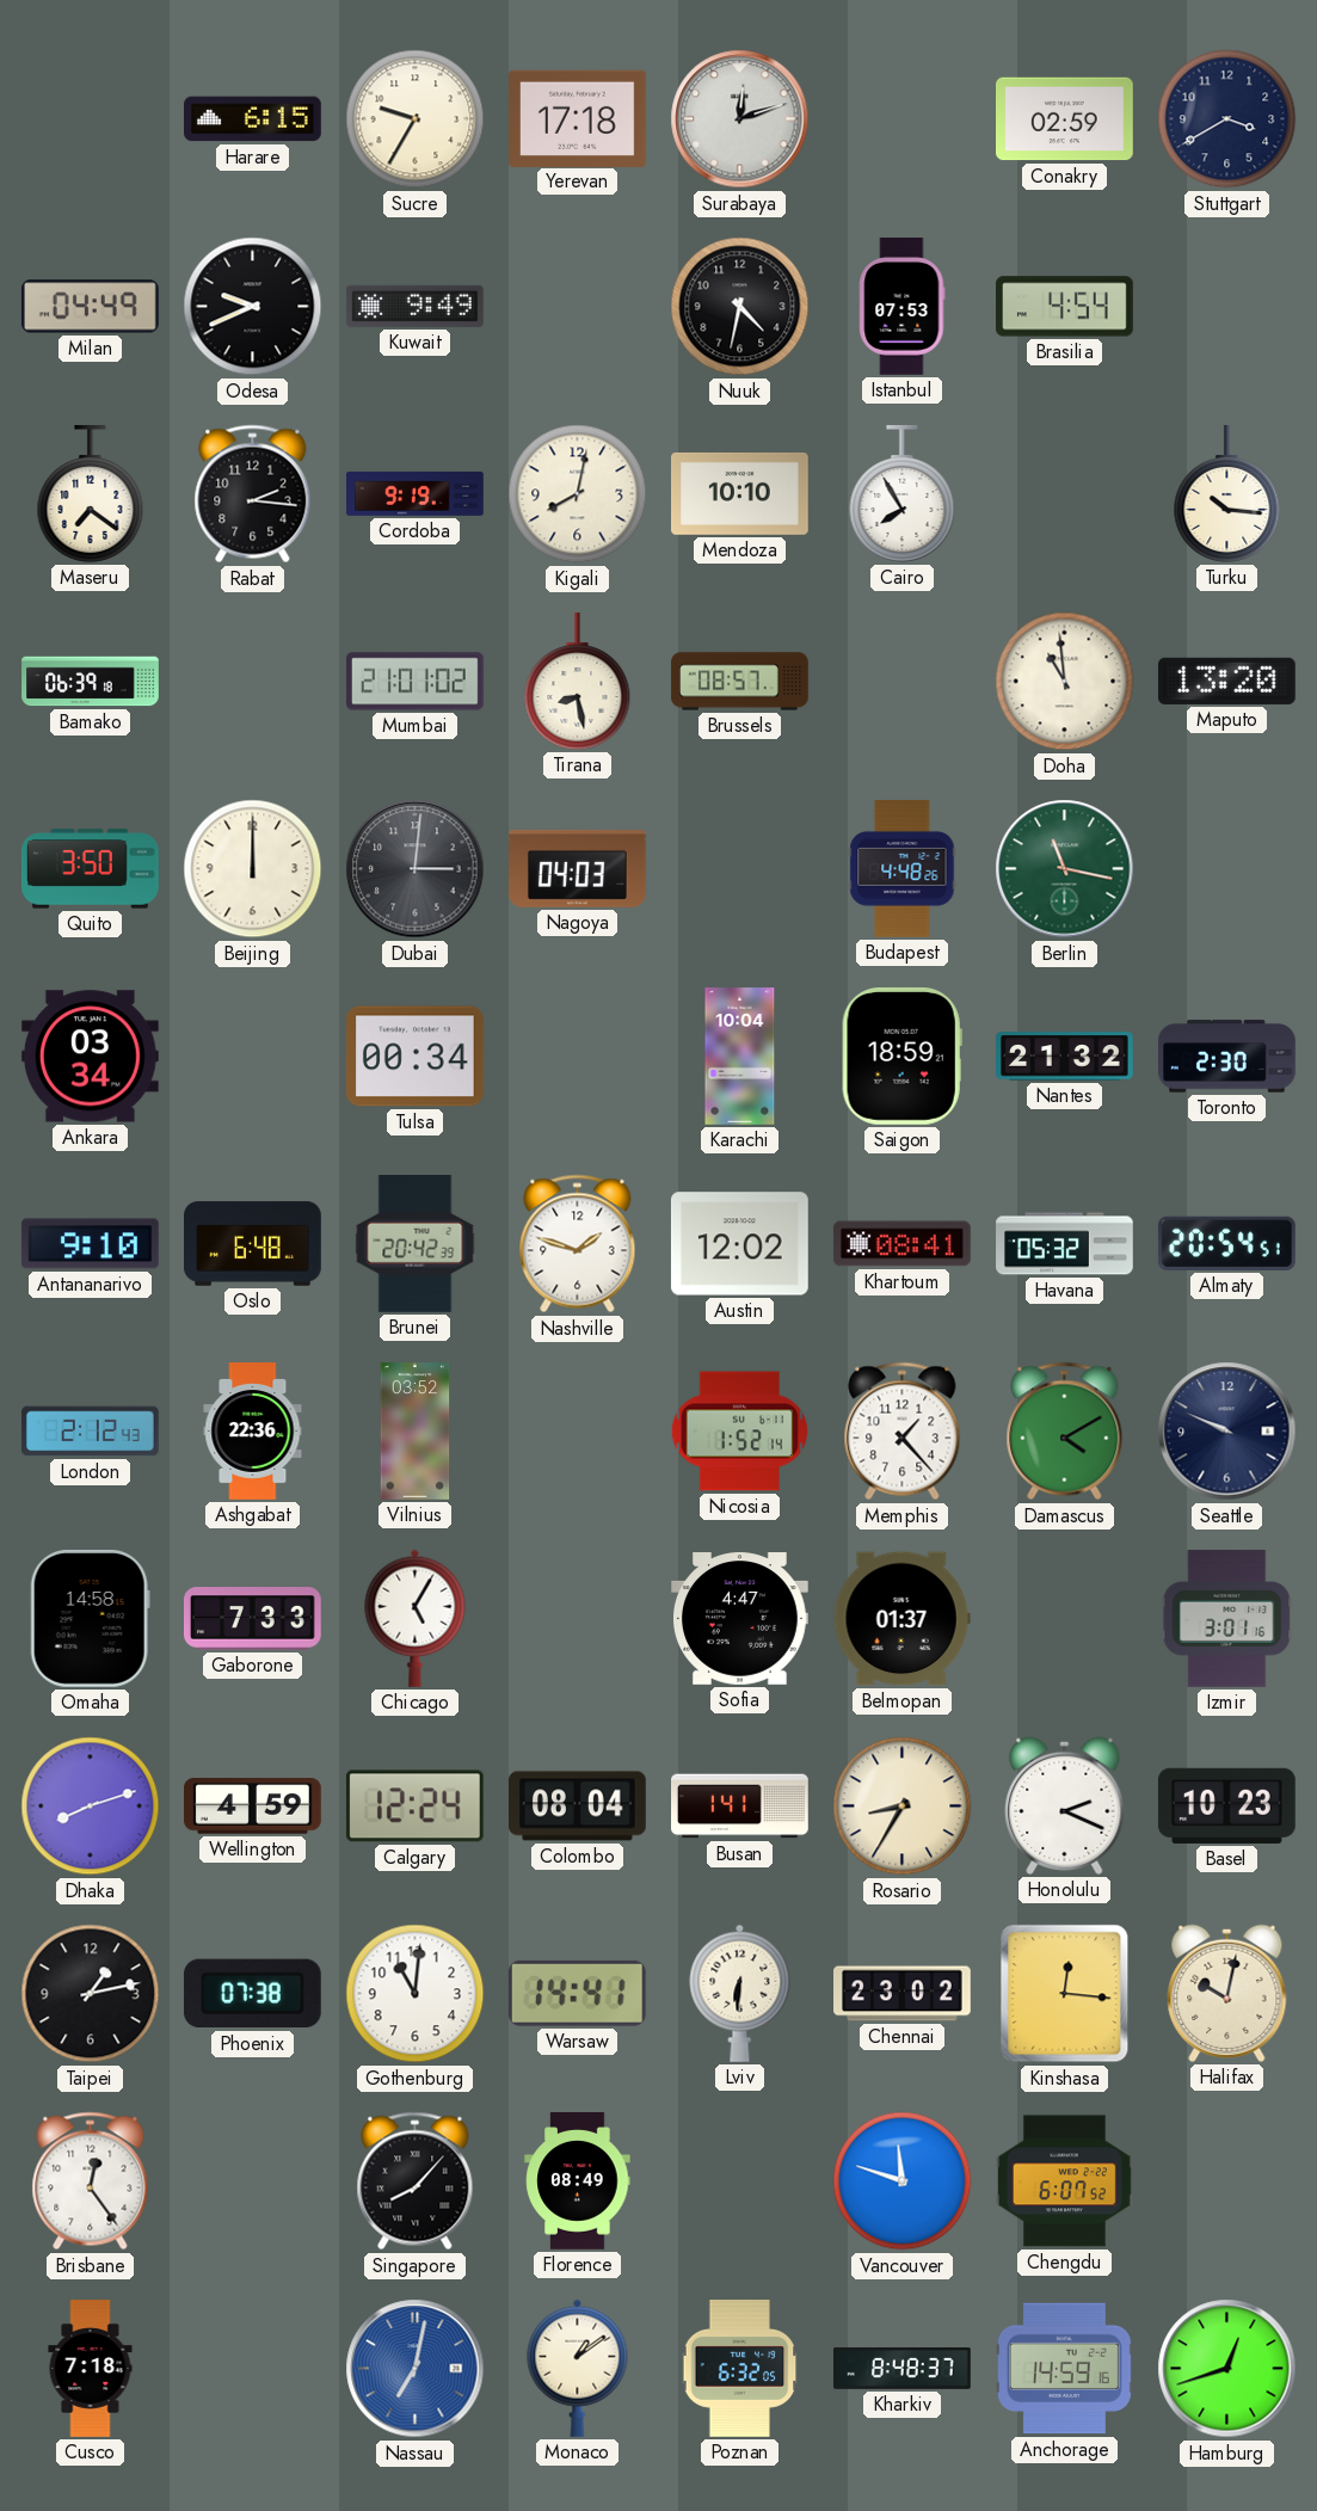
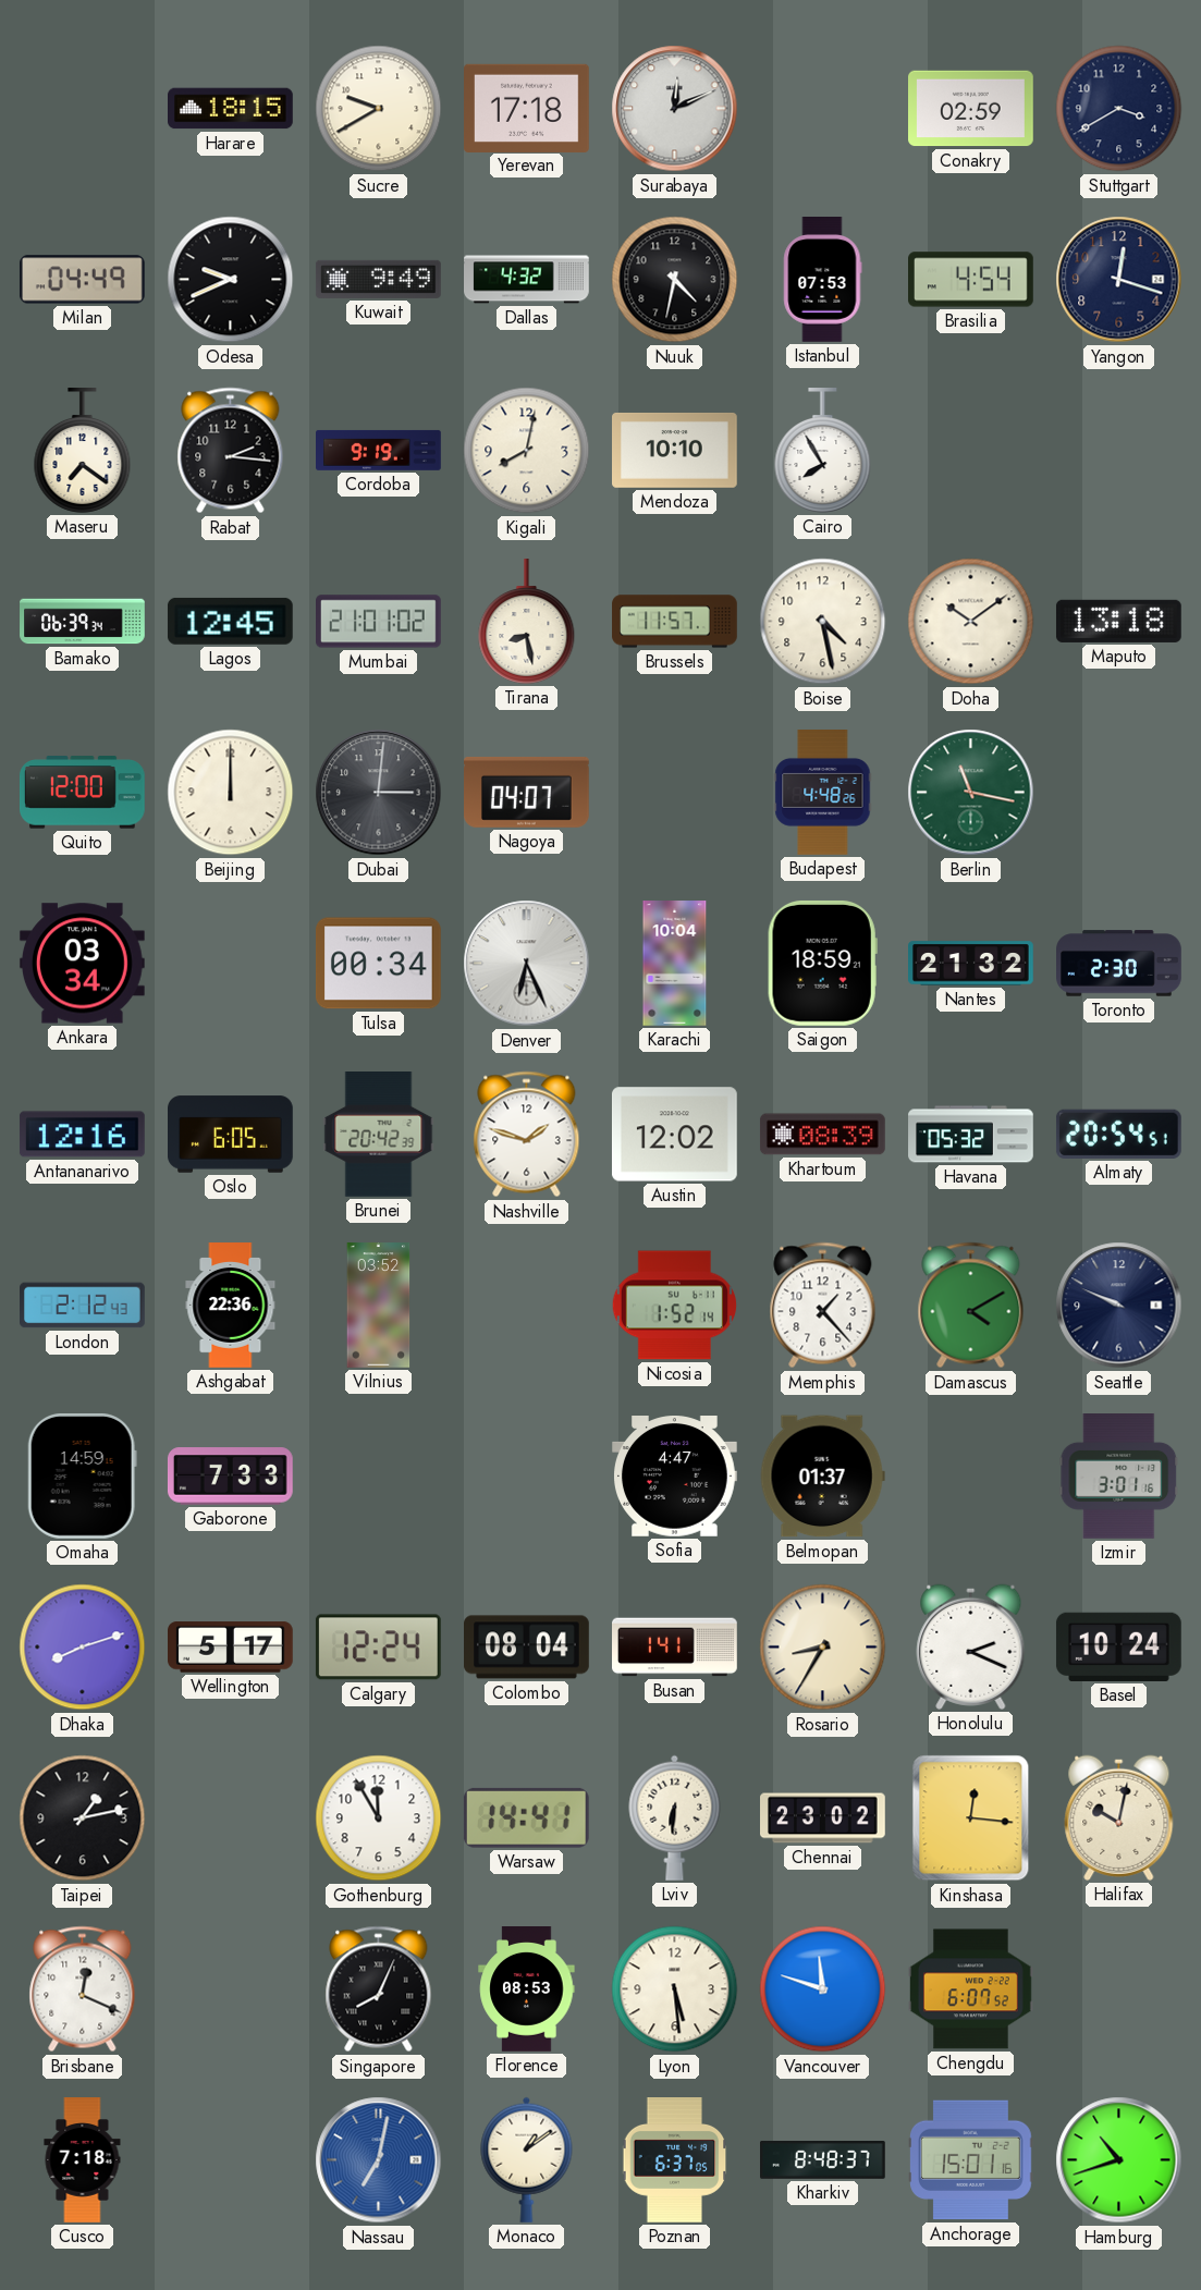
Harare: 6:15 -> 18:15 (231, 109)
Sucre: 9:35 -> 9:40 (379, 109)
Surabaya: 12:12 -> 12:11 (675, 109)
Dallas: none -> 4:32 (527, 280)
Yangon: none -> 12:18 (1119, 280)
Turku: 10:16 -> none (1227, 494)
Bamako: 06:39:18 -> 06:39:34 (83, 622)
Lagos: none -> 12:45 (230, 621)
Brussels: 08:57 -> 11:57 (675, 622)
Boise: none -> 4:28 (823, 622)
Doha: 10:59 -> 10:09 (971, 622)
Maputo: 13:20 -> 13:18 (1118, 621)
Quito: 3:50 -> 12:00 (83, 793)
Nagoya: 04:03 -> 04:07 (527, 792)
Denver: none -> 6:26 (527, 964)
Antananarivo: 9:10 -> 12:16 (82, 1135)
Oslo: 6:48 -> 6:05 (231, 1135)
Khartoum: 08:41 -> 08:39 (823, 1135)
Omaha: 14:58 -> 14:59 (82, 1475)
Chicago: 5:05 -> none (416, 1618)
Wellington: 4:59 -> 5:17 (231, 1648)
Basel: 10:23 -> 10:24 (1118, 1646)
Phoenix: 07:38 -> none (252, 1994)
Gothenburg: 11:01 -> 11:55 (379, 1818)
Brisbane: 12:24 -> 12:19 (83, 1989)
Singapore: 8:07 -> 8:04 (379, 1989)
Florence: 08:49 -> 08:53 (527, 1989)
Lyon: none -> 5:29 (675, 1989)
Poznan: 6:32 -> 6:37 (675, 2160)
Anchorage: 14:59 -> 15:01 (971, 2160)
Hamburg: 12:42 -> 10:42 (1119, 2160)
